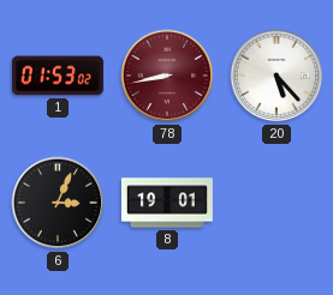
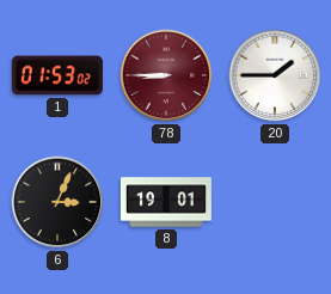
78: 8:43 -> 8:45 (166, 75)
20: 5:23 -> 1:45 (275, 75)
